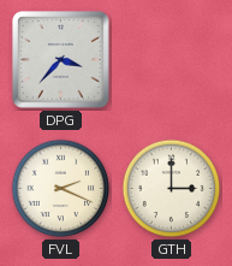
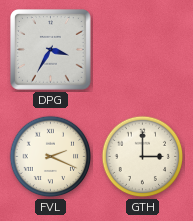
DPG: 3:37 -> 3:35 (51, 50)
